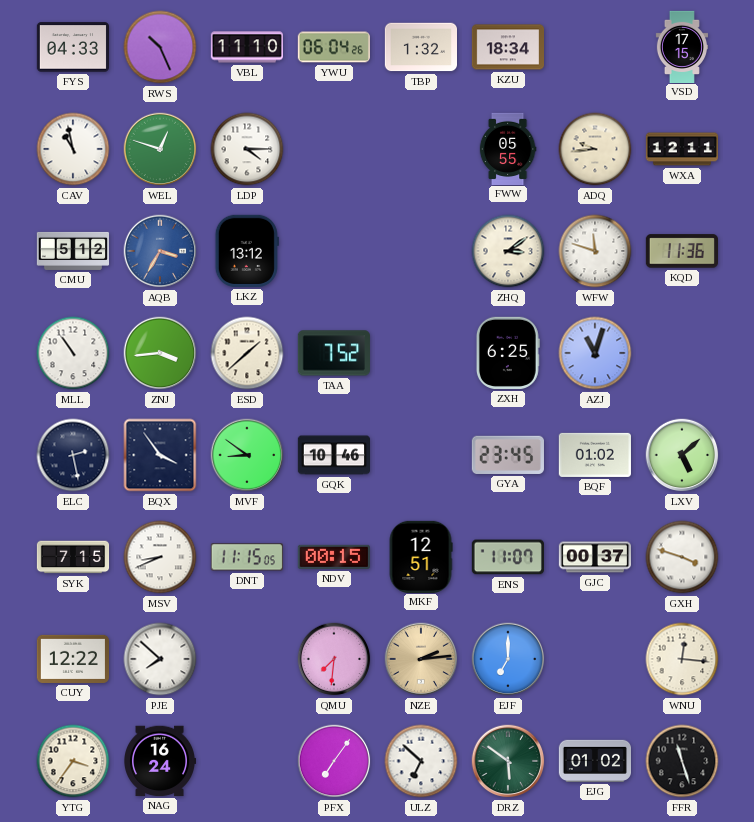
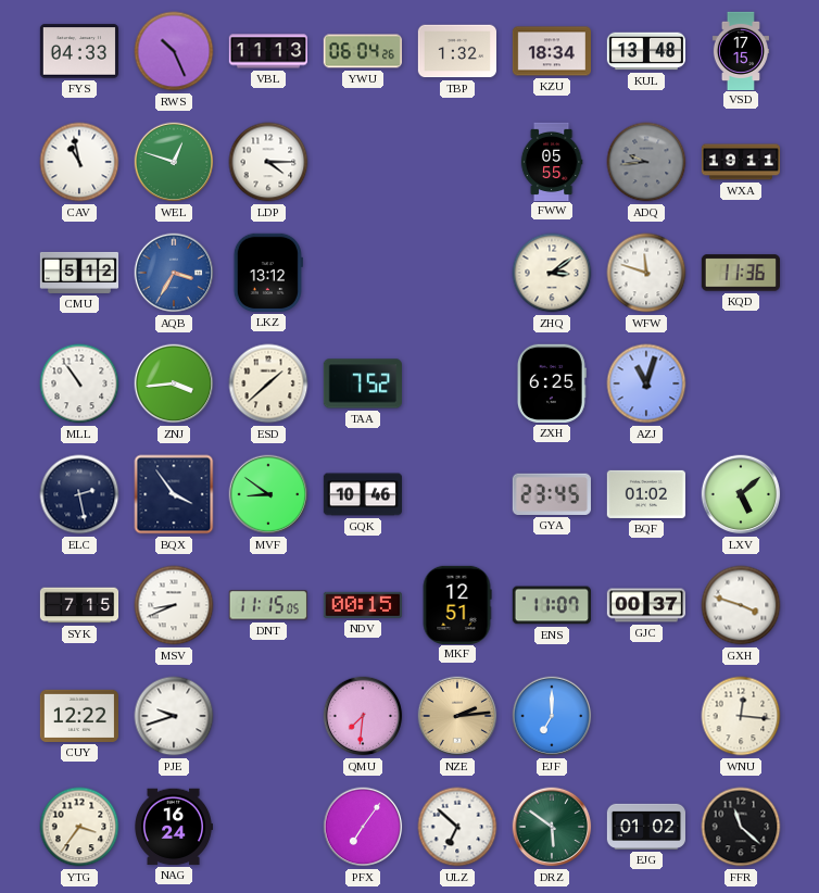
VBL: 11:10 -> 11:13 (267, 51)
KUL: none -> 13:48 (645, 51)
ADQ dial: cream -> grey (646, 162)
WXA: 12:11 -> 19:11 (740, 162)
PJE: 7:52 -> 9:42 (174, 716)
FFR: 11:27 -> 11:22 (741, 827)
